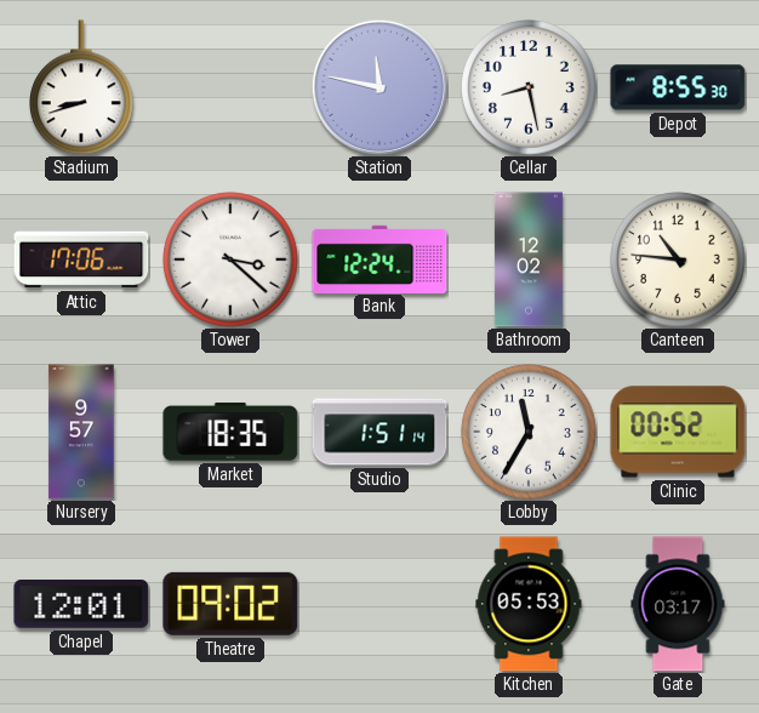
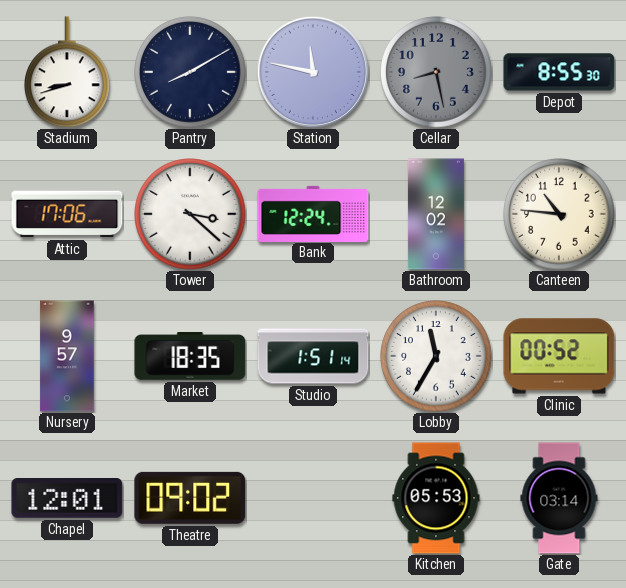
Pantry: none -> 8:10 (190, 72)
Cellar dial: white -> grey (436, 72)
Gate: 03:17 -> 03:14 (559, 498)
